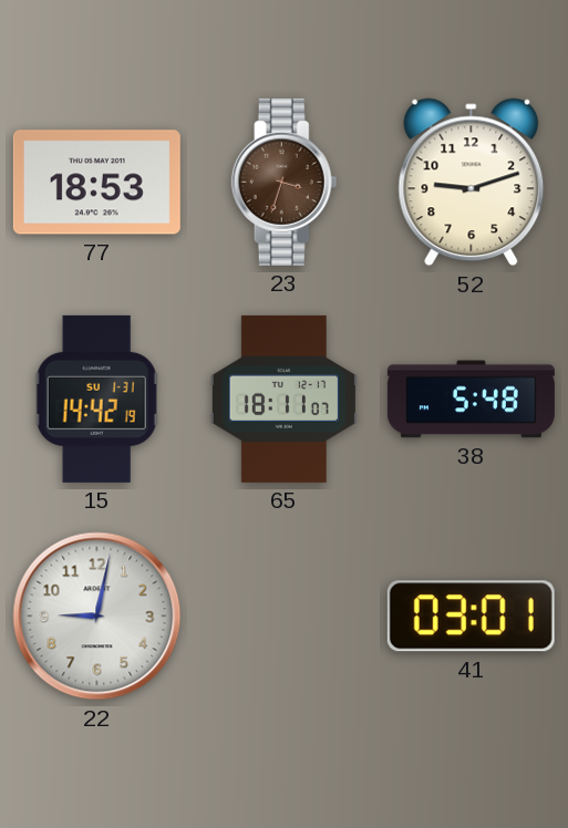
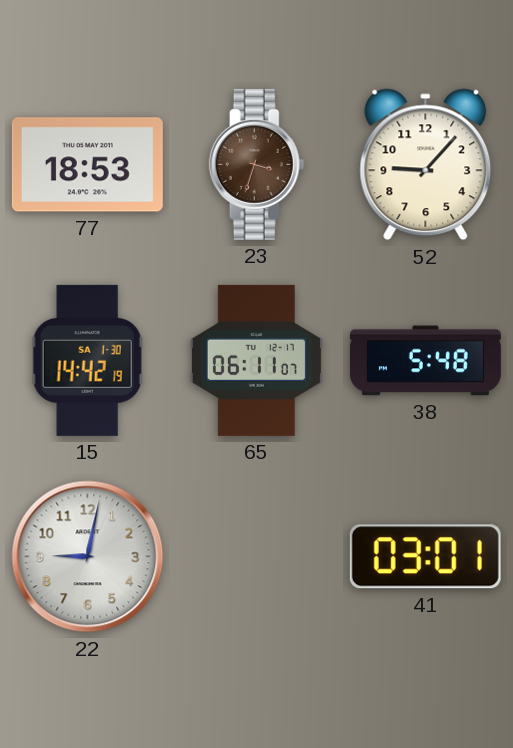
52: 9:12 -> 9:07 (426, 165)
15 date: SU 1-31 -> SA 1-30 (87, 360)
65: 18:11 -> 06:11 (256, 360)
